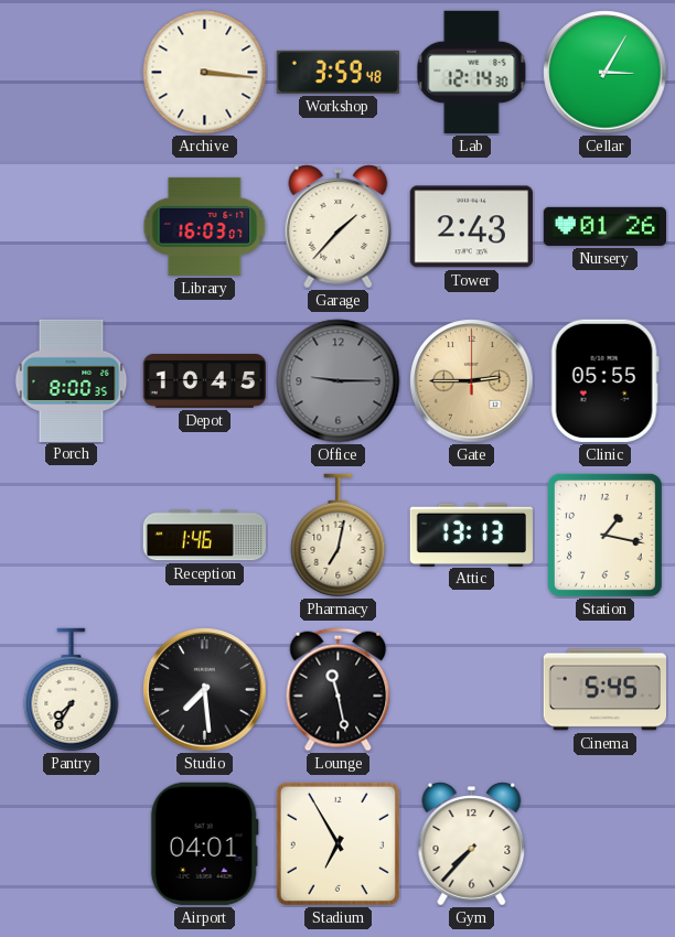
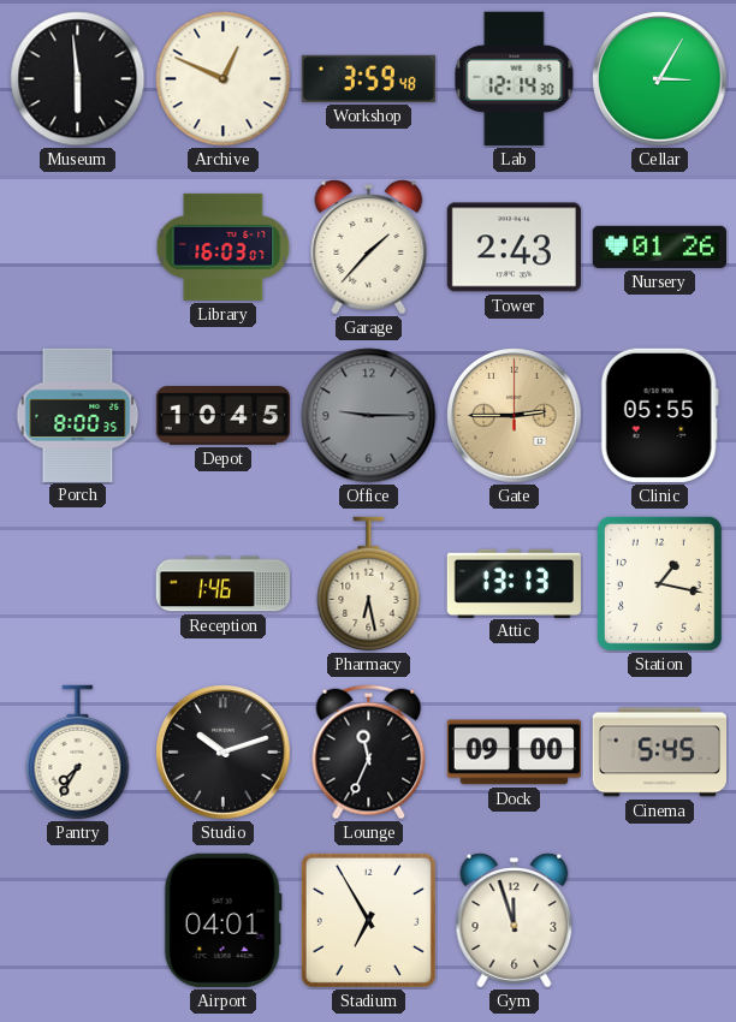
Museum: none -> 5:59 (78, 79)
Archive: 3:16 -> 12:49 (224, 79)
Pharmacy: 7:02 -> 6:28 (369, 584)
Studio: 7:29 -> 10:12 (224, 753)
Lounge: 11:28 -> 11:34 (369, 753)
Dock: none -> 09:00 (514, 753)
Gym: 7:37 -> 11:57 (515, 921)
